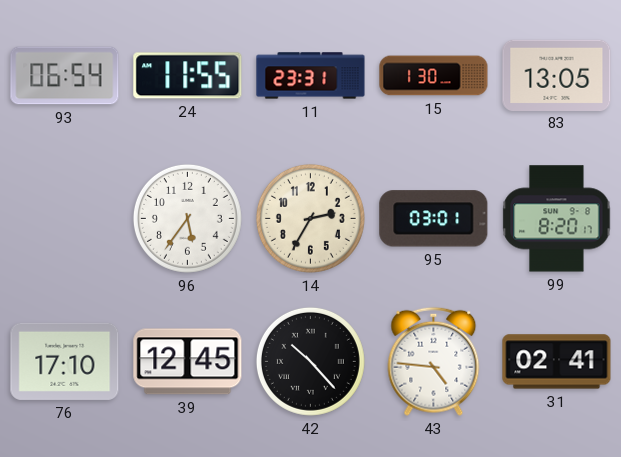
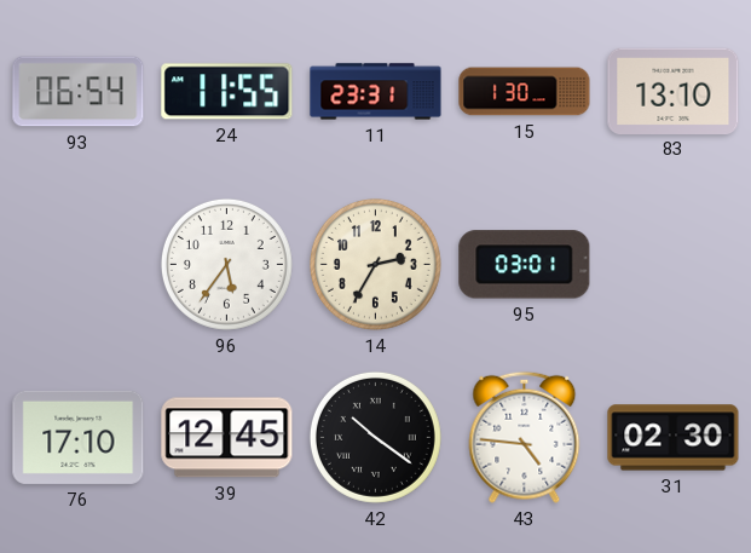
83: 13:05 -> 13:10 (674, 91)
99: 8:20 -> none (557, 219)
42: 10:23 -> 10:21 (375, 437)
31: 02:41 -> 02:30 (674, 438)
